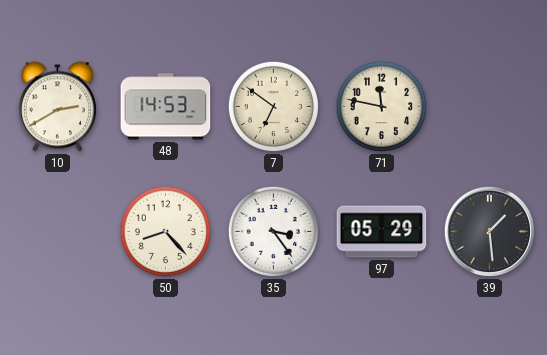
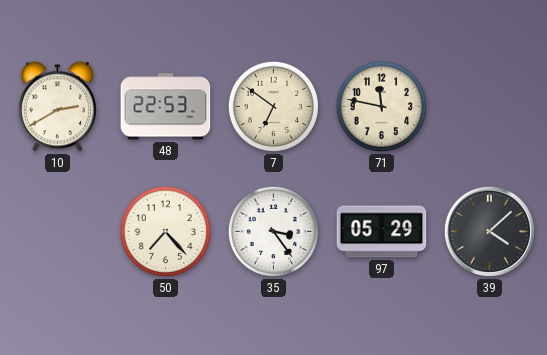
48: 14:53 -> 22:53 (166, 107)
50: 8:23 -> 7:23 (165, 231)
39: 1:29 -> 4:08 (489, 231)
